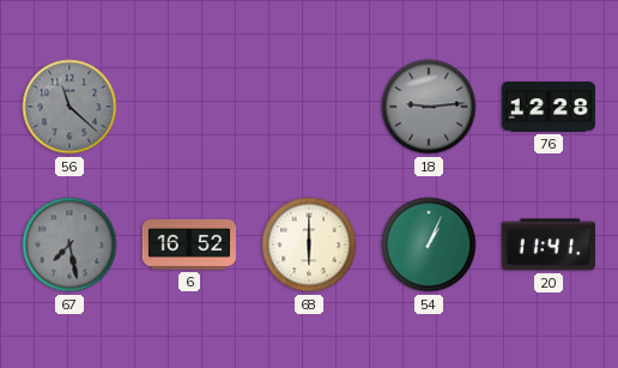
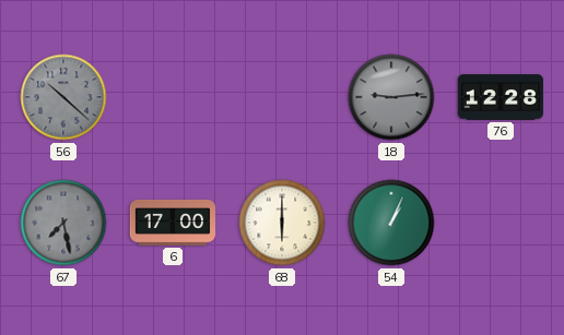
56: 11:22 -> 10:22 (63, 97)
6: 16:52 -> 17:00 (172, 223)
20: 11:41 -> none (547, 245)
